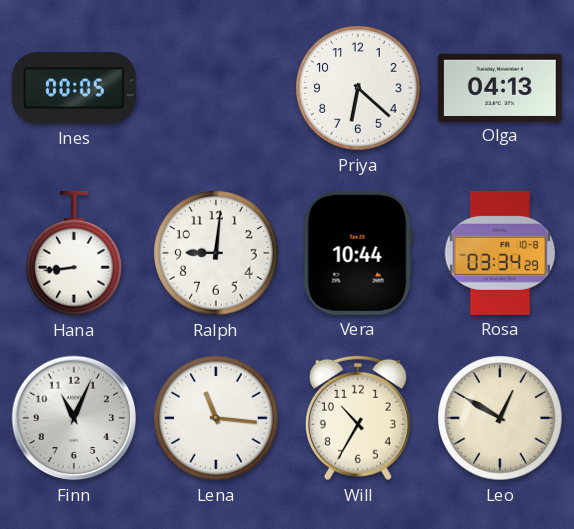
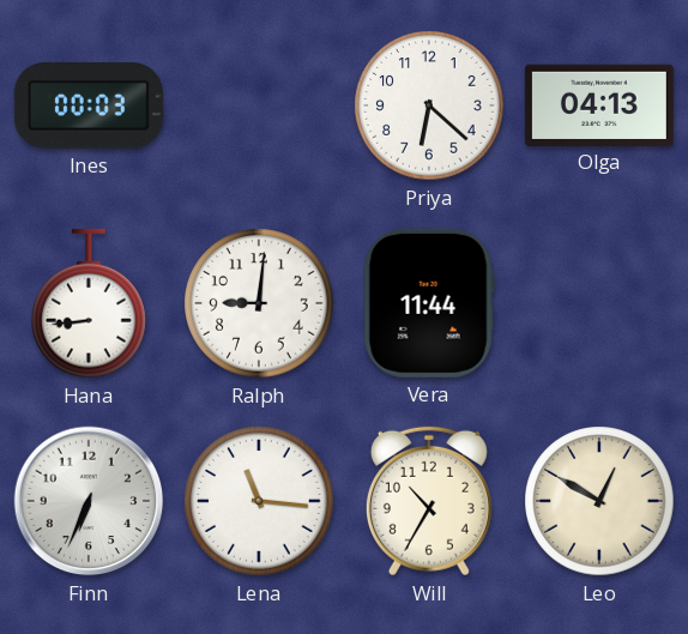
Ines: 00:05 -> 00:03 (89, 107)
Vera: 10:44 -> 11:44 (429, 303)
Rosa: 03:34 -> none (499, 253)
Finn: 11:04 -> 6:34 (89, 501)
